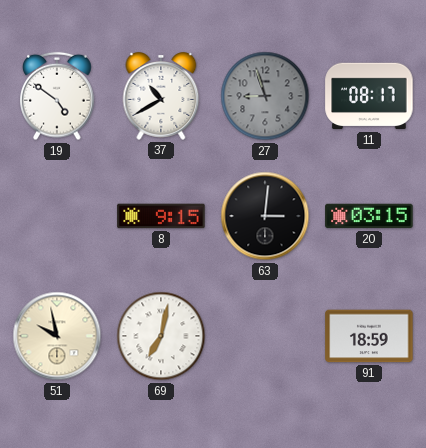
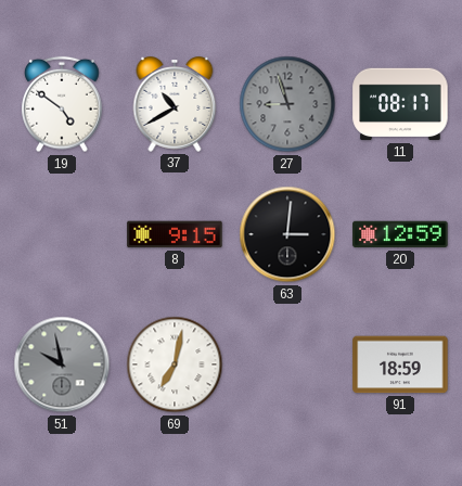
20: 03:15 -> 12:59 (400, 234)
51 dial: cream -> grey (62, 364)
